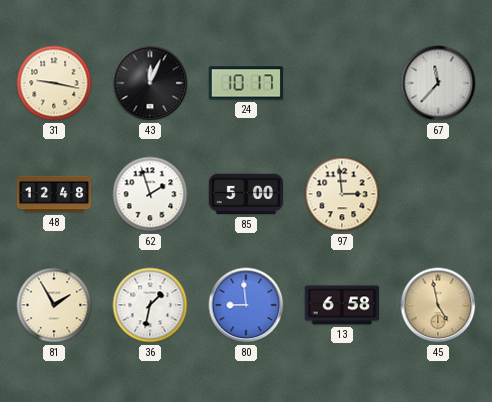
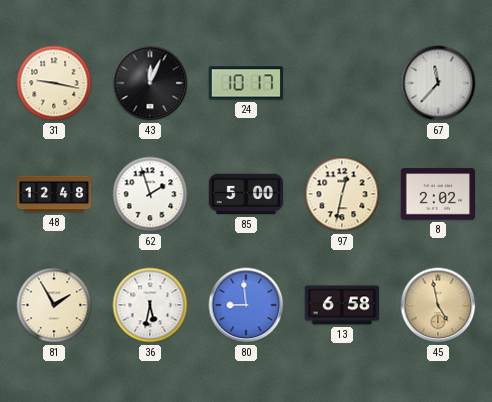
97: 2:59 -> 12:32 (342, 194)
8: none -> 2:02 (438, 194)
36: 1:32 -> 5:32 (150, 305)
